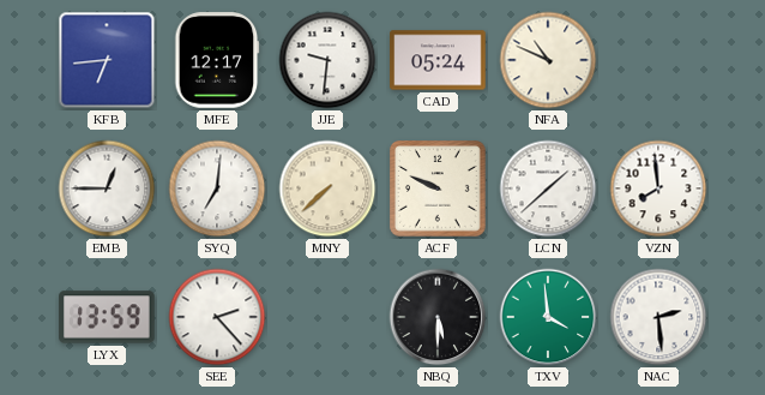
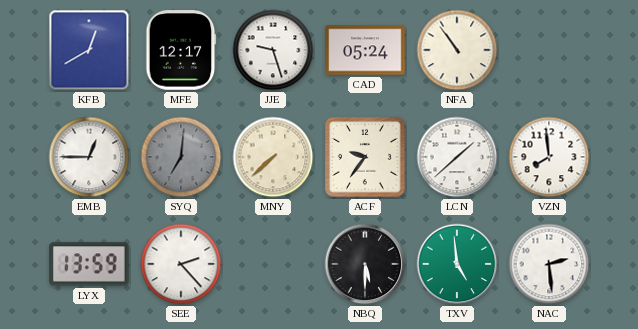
KFB: 6:44 -> 12:40 (89, 50)
JJE: 9:31 -> 9:27 (273, 50)
NFA: 10:49 -> 10:54 (457, 50)
SYQ dial: white -> grey (181, 157)
ACF: 9:49 -> 9:36 (366, 158)
TXV: 3:59 -> 4:59 (457, 264)
